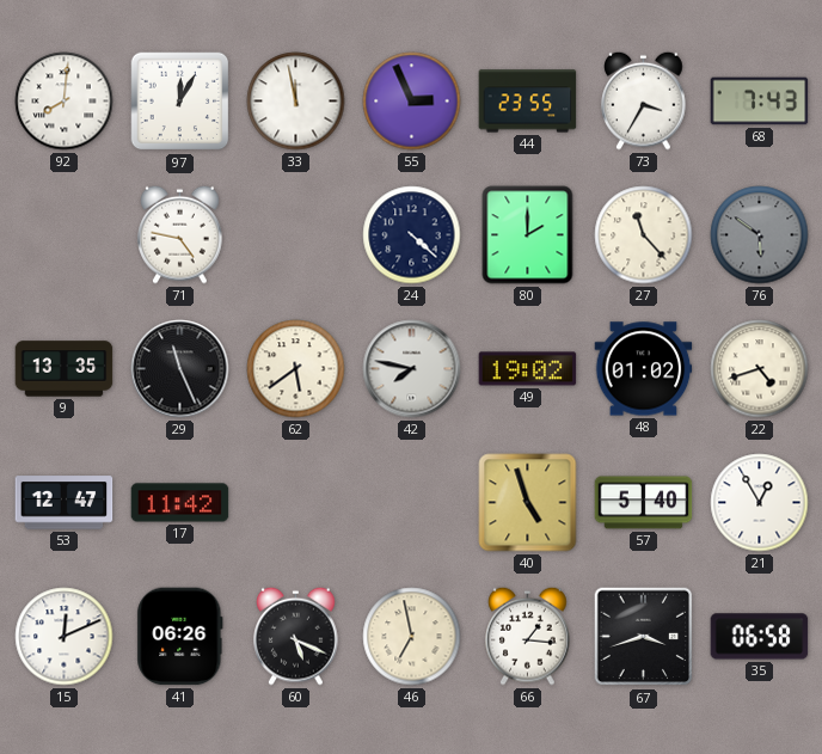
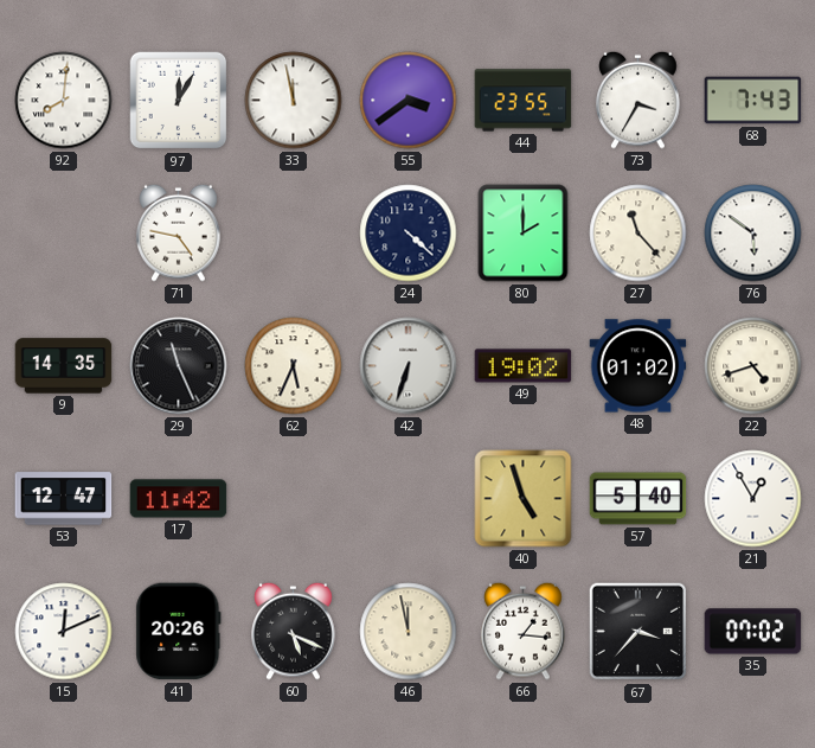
55: 2:56 -> 3:39 (409, 101)
76 dial: grey -> white (753, 234)
9: 13:35 -> 14:35 (64, 366)
62: 5:39 -> 5:34 (294, 366)
42: 7:47 -> 6:33 (409, 366)
41: 06:26 -> 20:26 (179, 632)
46: 6:58 -> 11:58 (409, 632)
67: 3:42 -> 3:37 (638, 632)
35: 06:58 -> 07:02 (753, 632)
